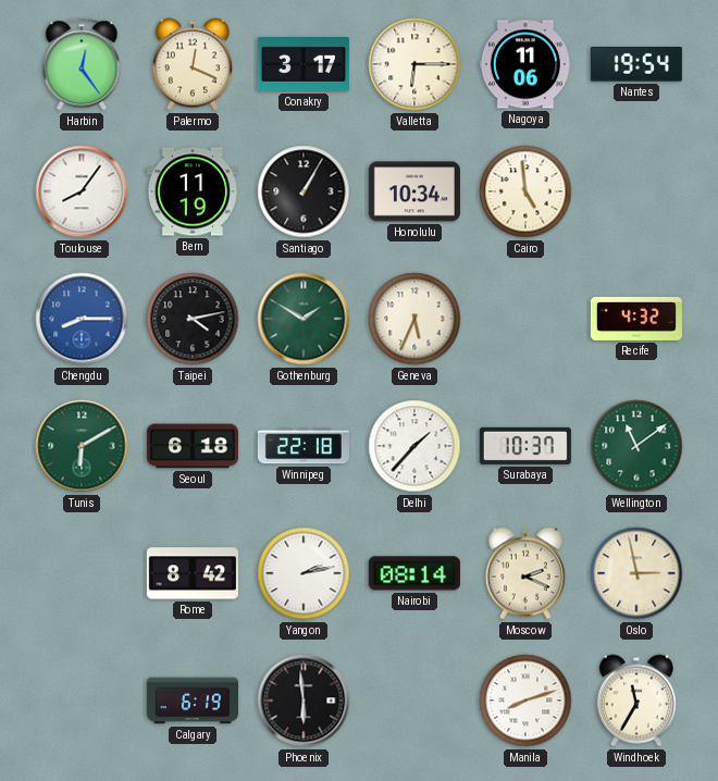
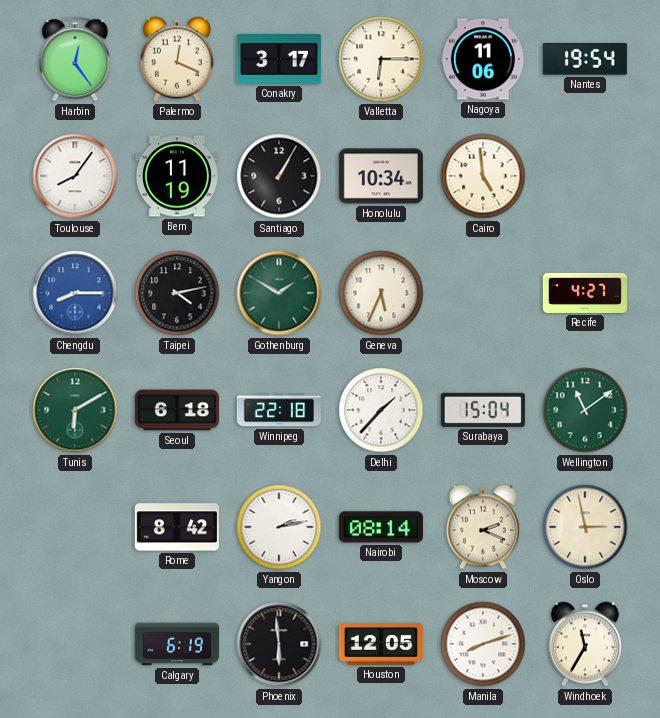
Recife: 4:32 -> 4:27 (585, 293)
Surabaya: 10:37 -> 15:04 (483, 410)
Houston: none -> 12:05 (381, 644)
